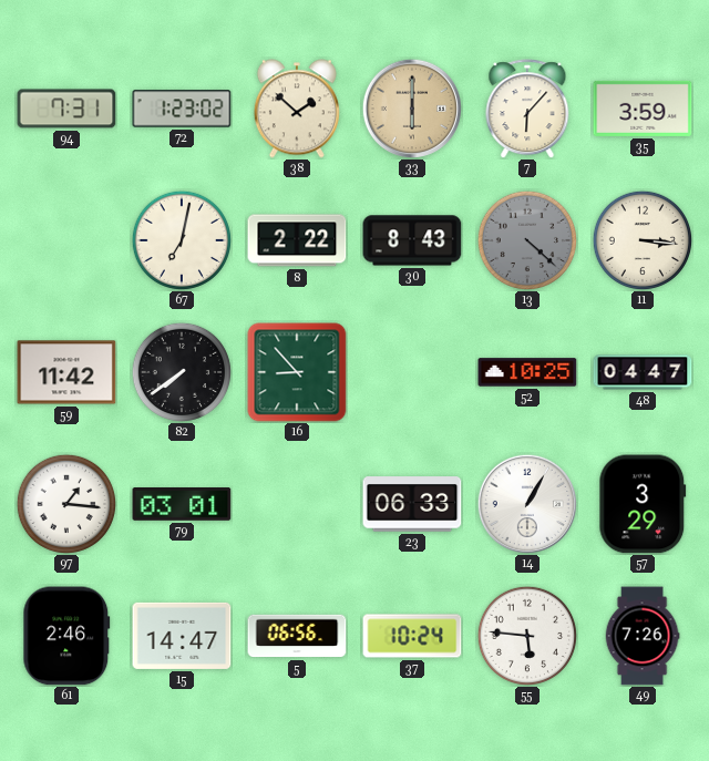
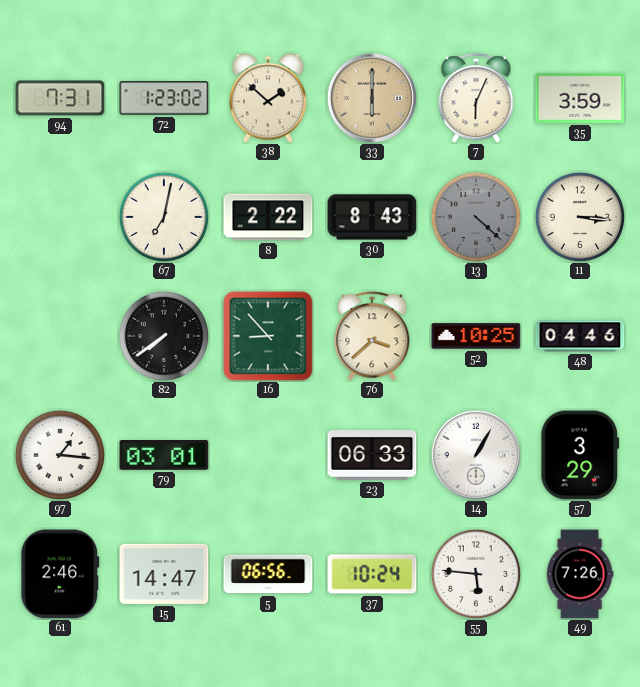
7: 6:07 -> 6:04 (476, 98)
59: 11:42 -> none (66, 372)
76: none -> 3:38 (372, 336)
48: 04:47 -> 04:46 (580, 336)
